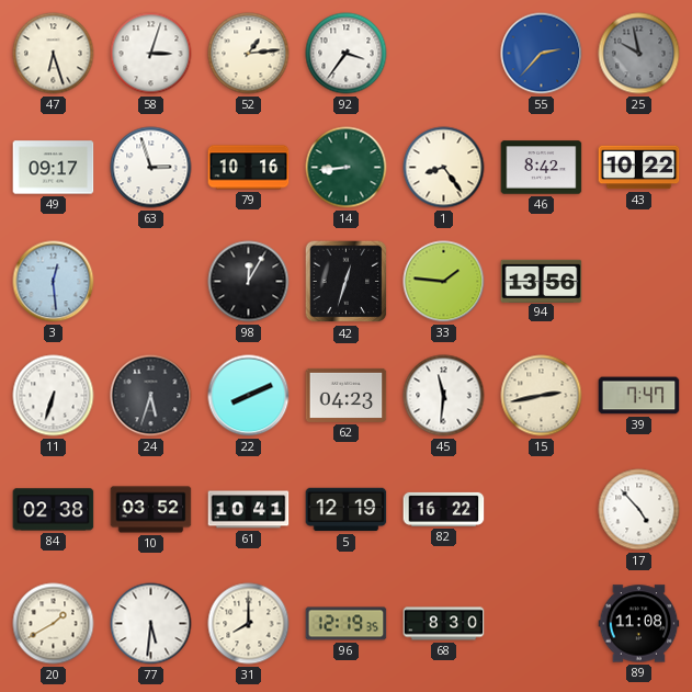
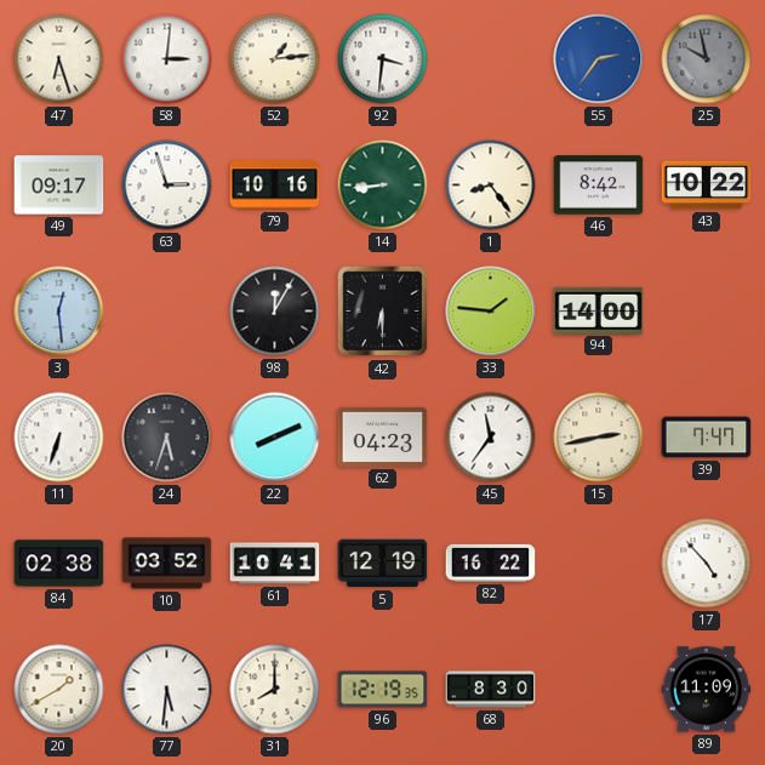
58: 3:03 -> 3:01 (167, 59)
92: 3:36 -> 3:31 (383, 59)
55: 2:37 -> 2:36 (599, 59)
42: 12:33 -> 6:30 (383, 312)
94: 13:56 -> 14:00 (599, 310)
45: 11:31 -> 11:36 (491, 438)
89: 11:08 -> 11:09 (707, 690)
